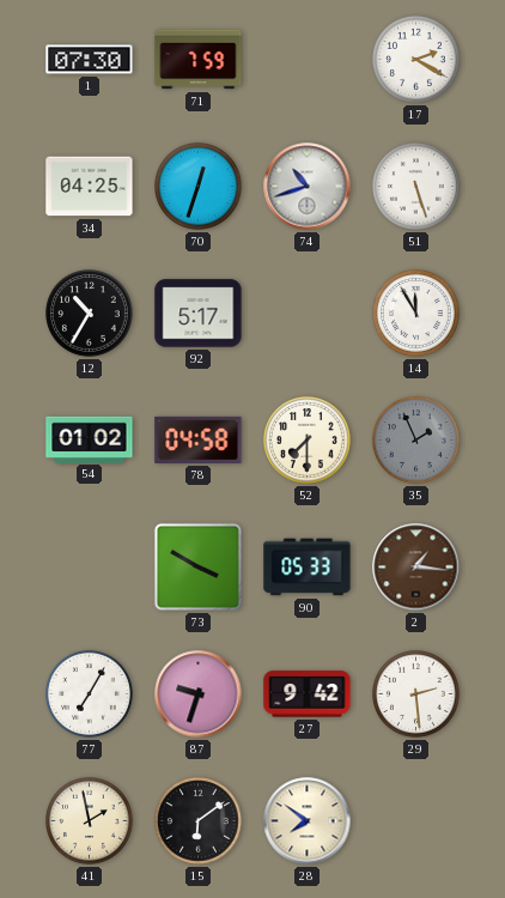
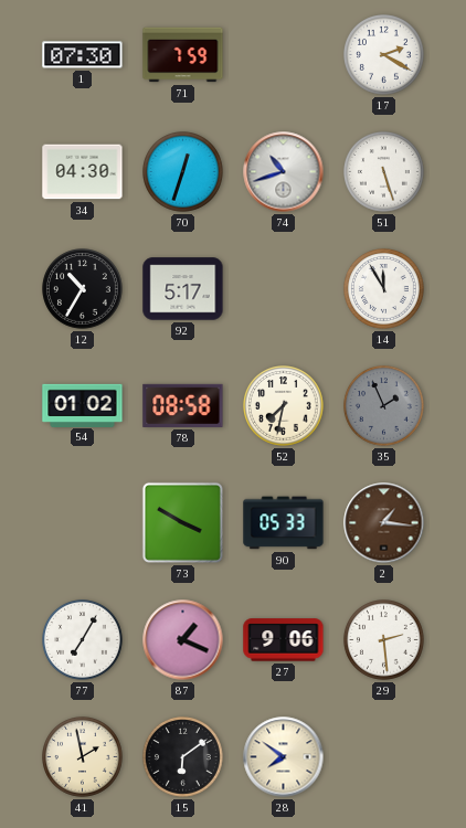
34: 04:25 -> 04:30 (83, 172)
78: 04:58 -> 08:58 (183, 405)
52: 7:30 -> 7:32 (284, 406)
87: 9:33 -> 1:19 (183, 640)
27: 9:42 -> 9:06 (284, 640)
